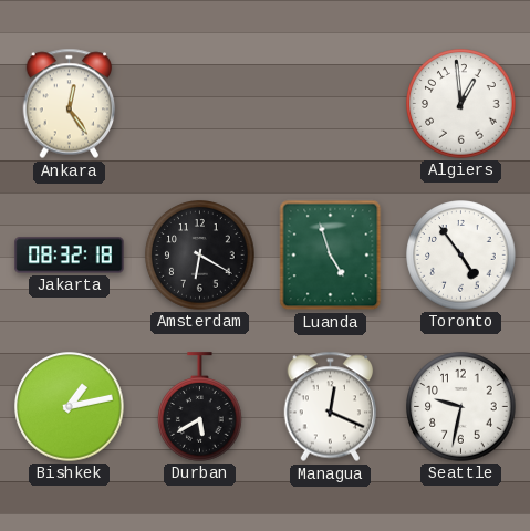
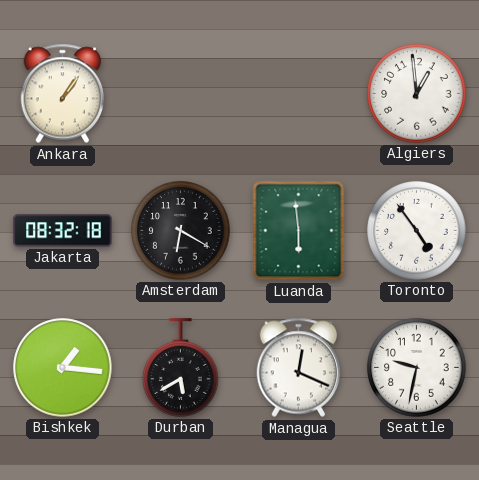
Ankara: 12:24 -> 1:06 (63, 94)
Luanda: 4:57 -> 5:59 (299, 231)
Bishkek: 1:13 -> 1:16 (63, 368)
